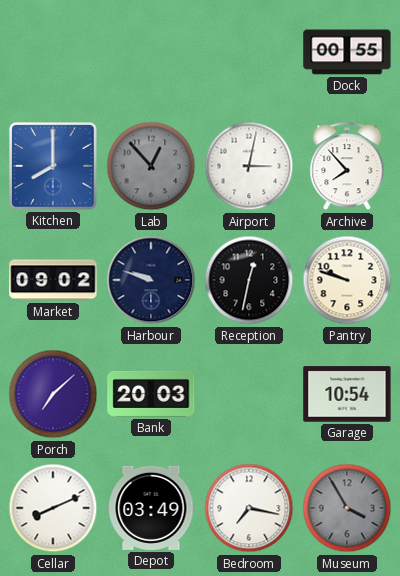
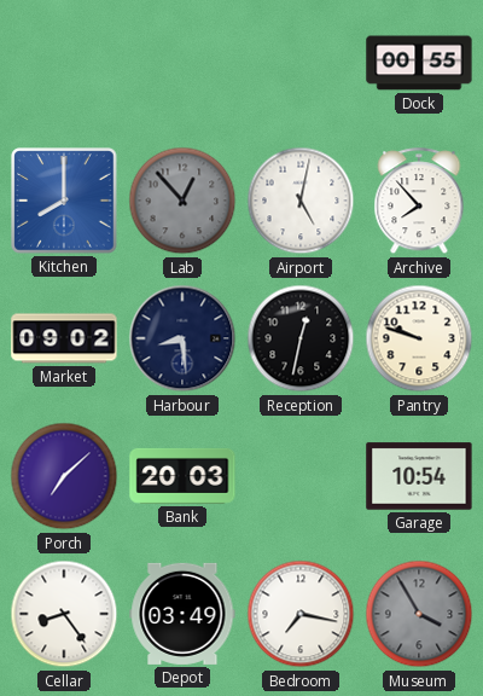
Airport: 3:02 -> 5:02 (301, 201)
Harbour: 9:48 -> 8:29 (182, 338)
Cellar: 8:11 -> 8:24 (64, 614)
